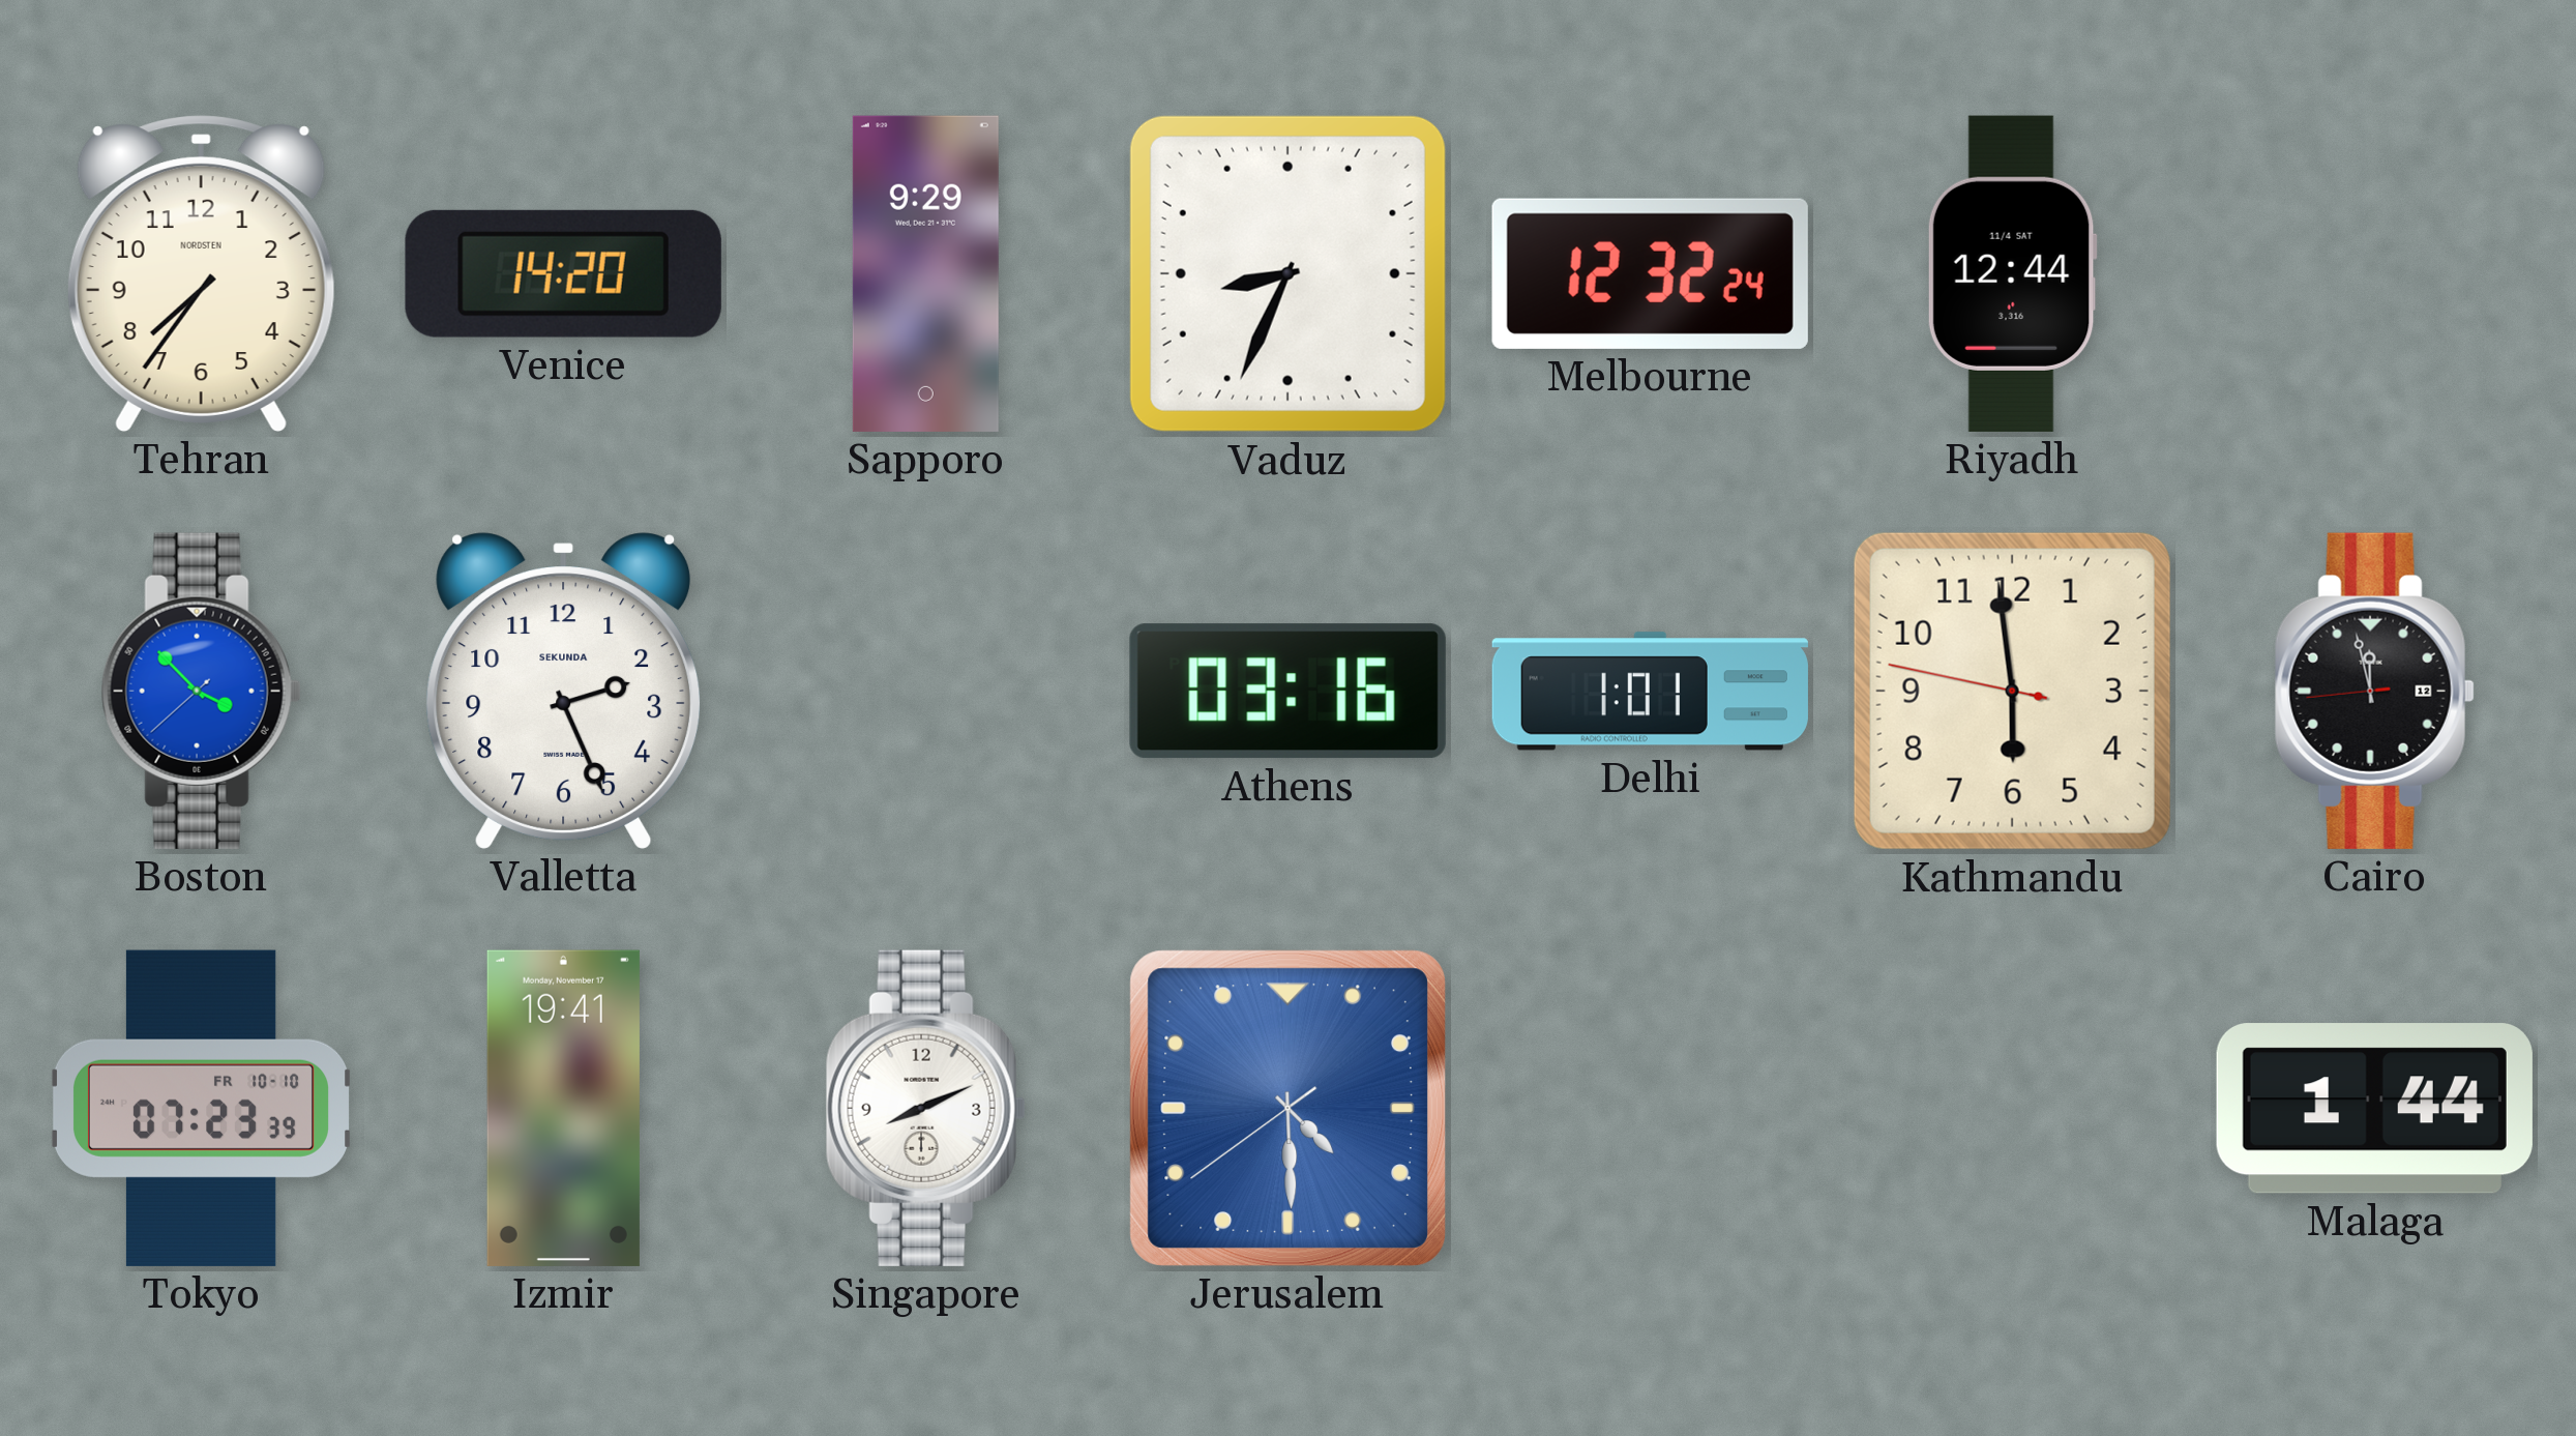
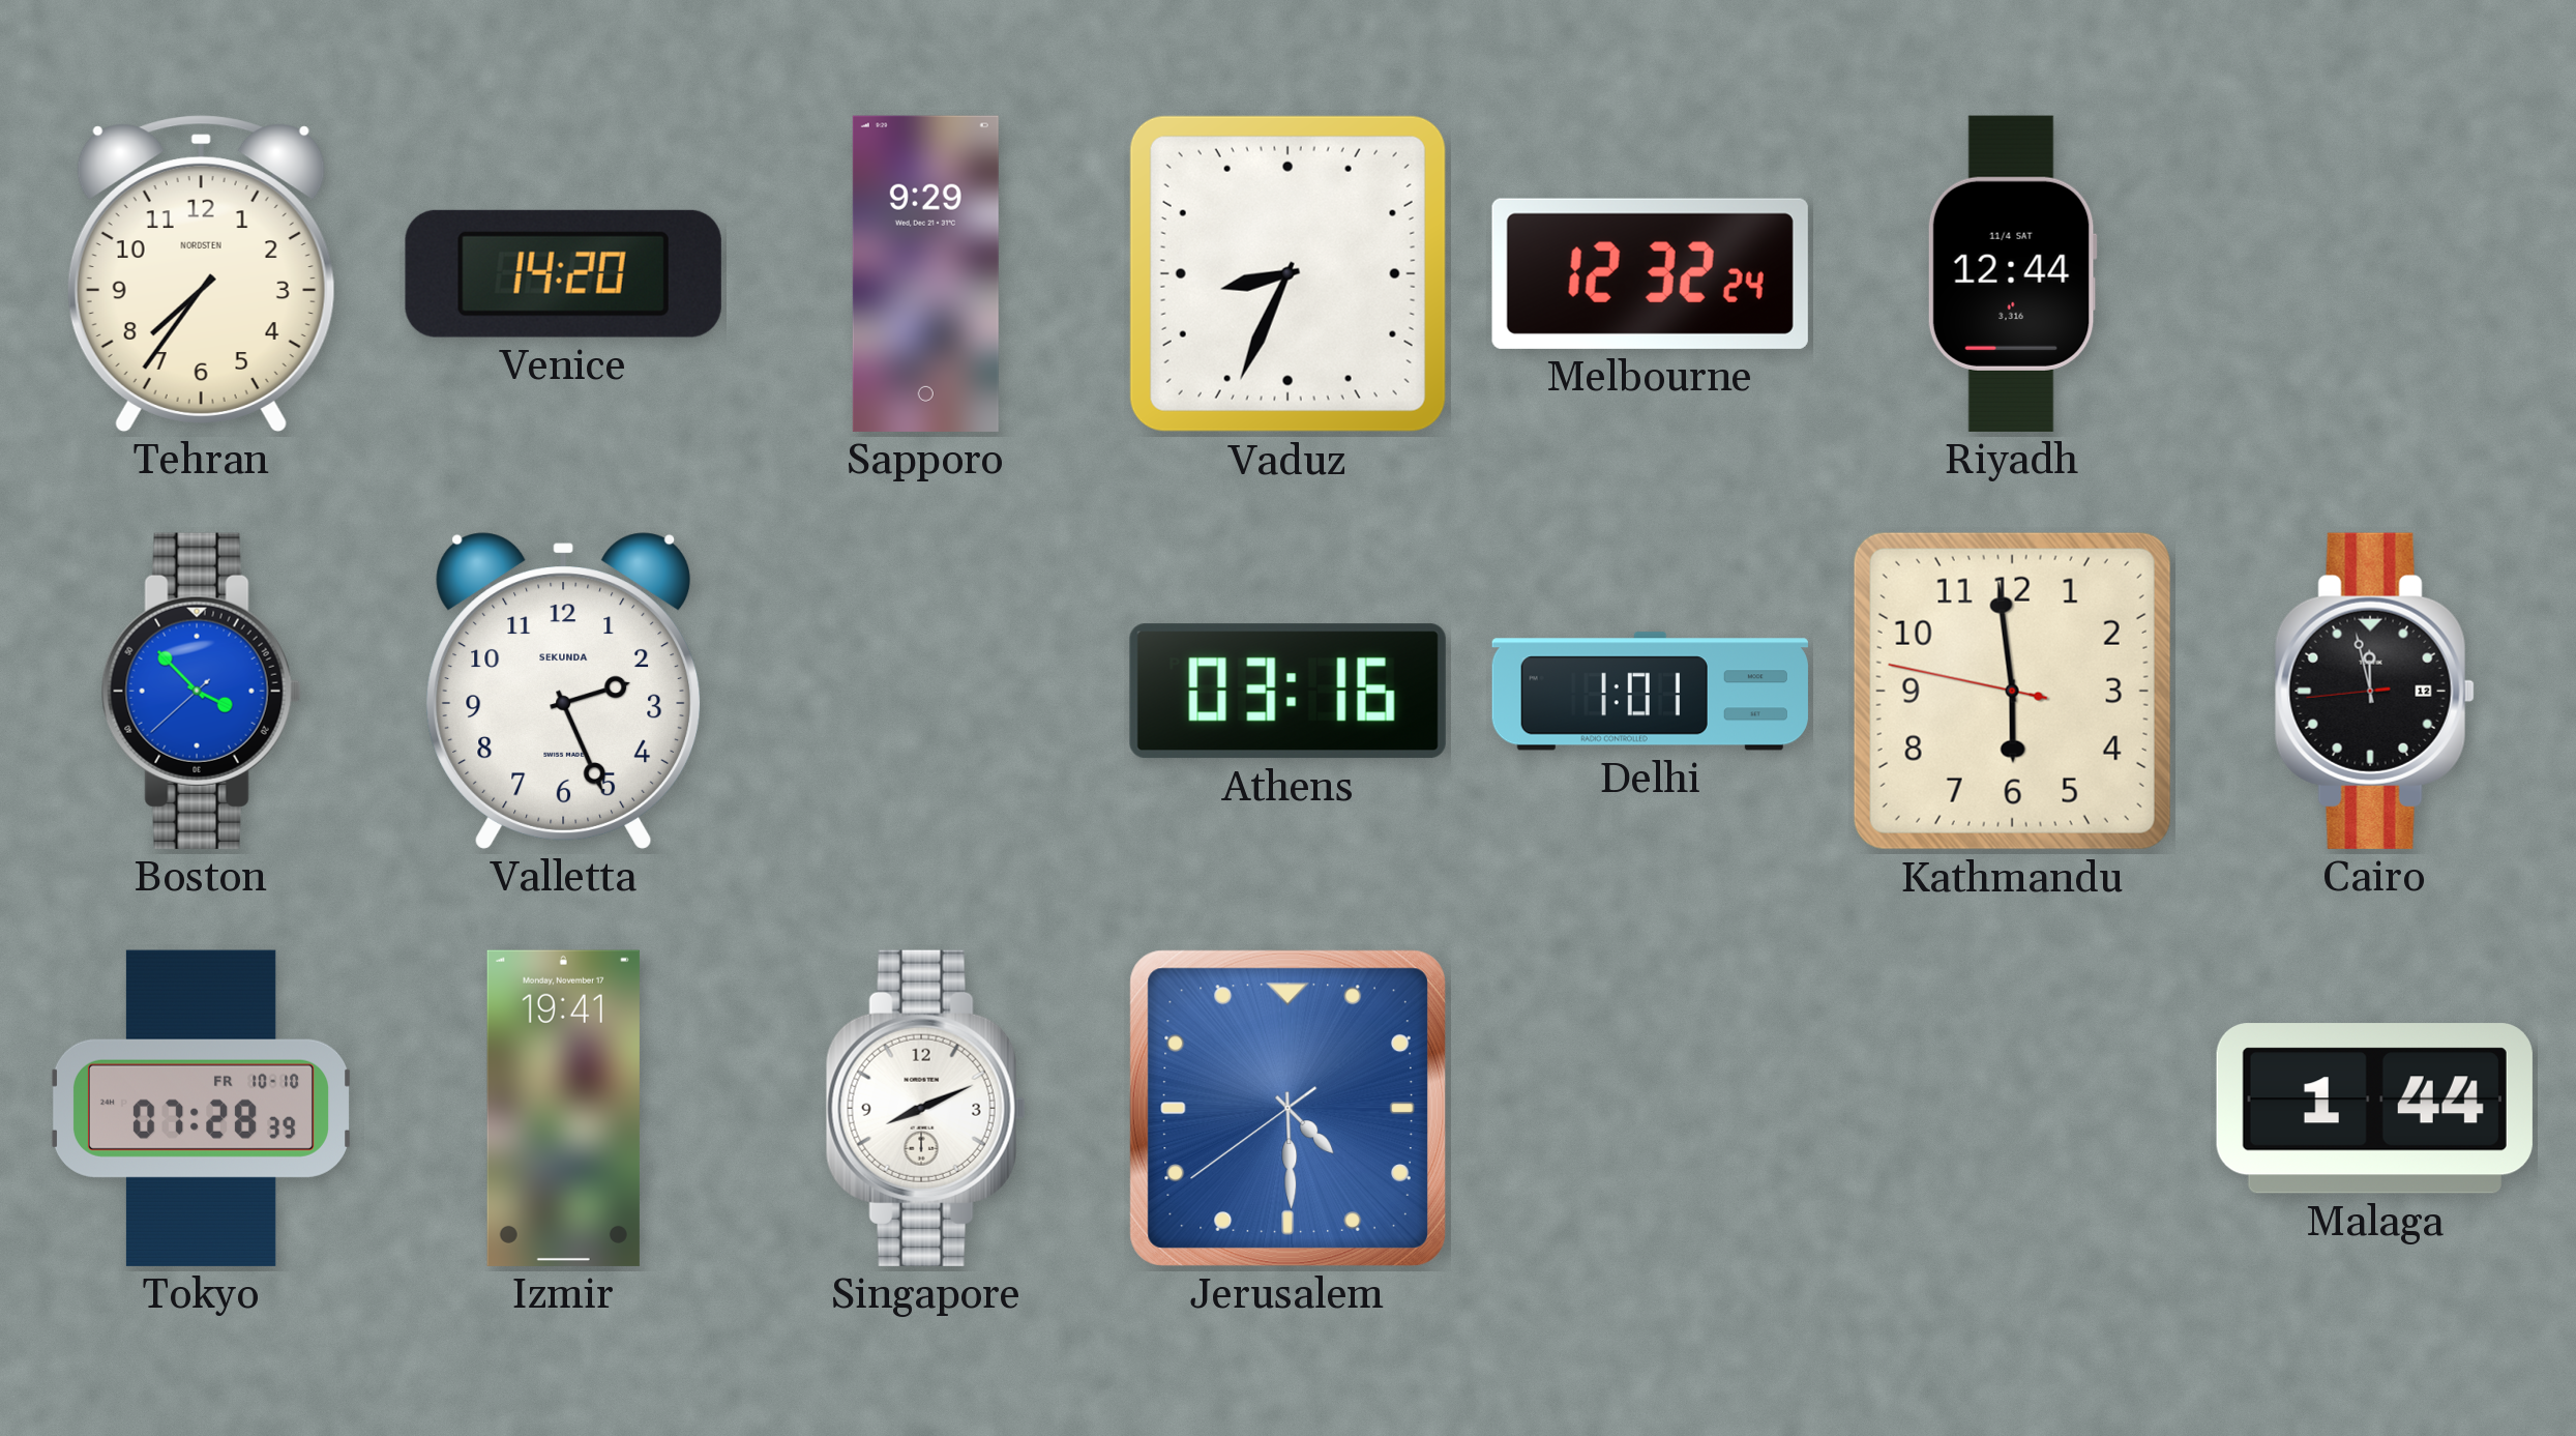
Tokyo: 07:23 -> 07:28 (201, 1108)
